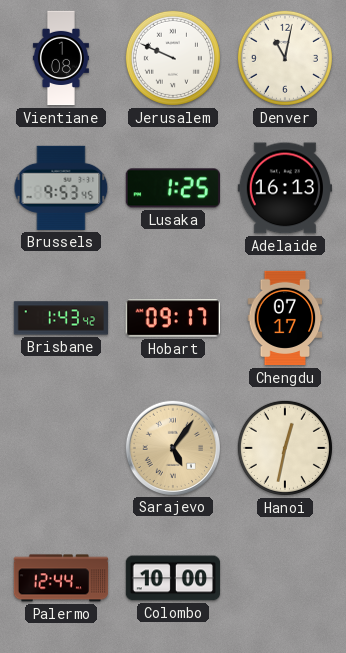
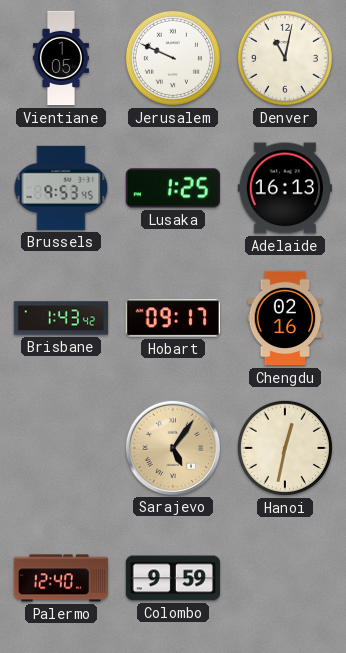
Vientiane: 1:08 -> 1:05 (61, 58)
Chengdu: 07:17 -> 02:16 (285, 318)
Palermo: 12:44 -> 12:40 (61, 578)
Colombo: 10:00 -> 9:59 (173, 578)
